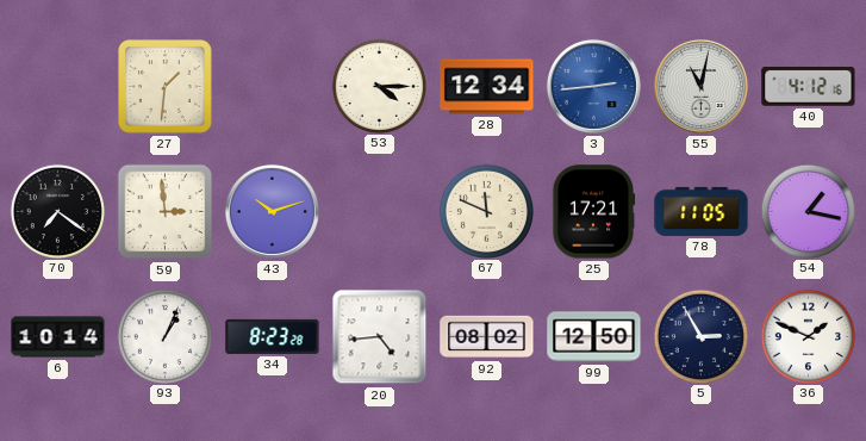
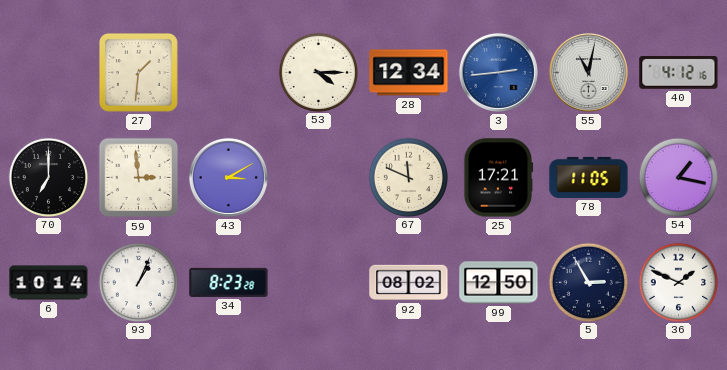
70: 7:21 -> 7:00 (48, 177)
43: 10:12 -> 3:10 (228, 177)
20: 4:44 -> none (380, 337)
